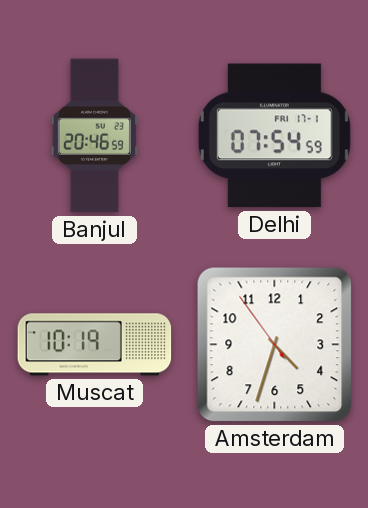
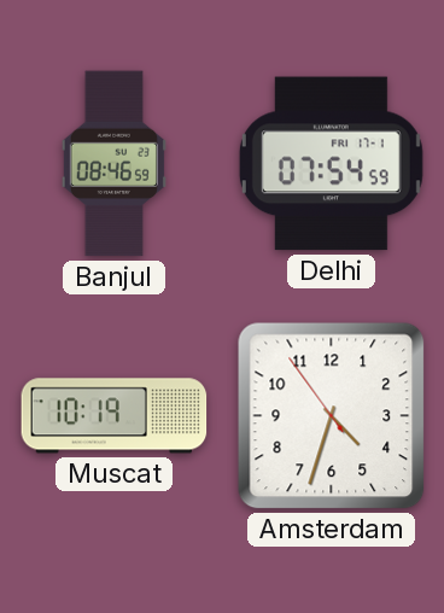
Banjul: 20:46 -> 08:46 (113, 164)
